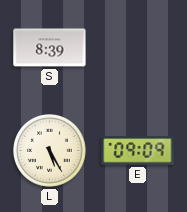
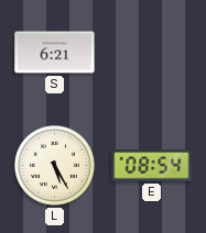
S: 8:39 -> 6:21 (55, 53)
E: 09:09 -> 08:54 (152, 166)
